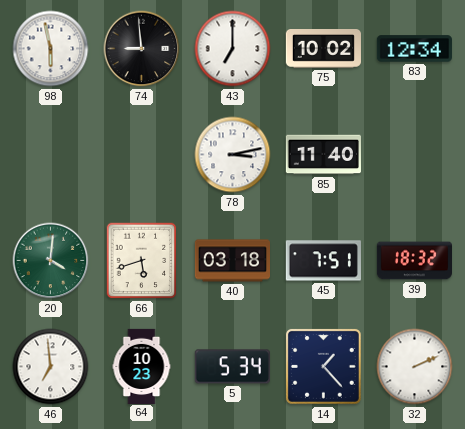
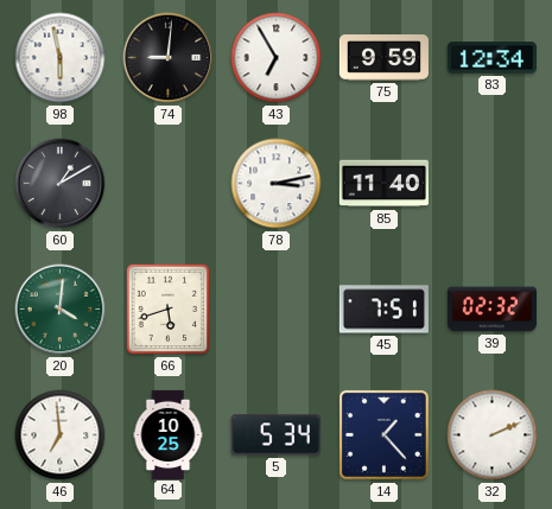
74: 8:59 -> 9:01 (169, 58)
43: 7:00 -> 6:55 (277, 58)
75: 10:02 -> 9:59 (383, 58)
60: none -> 1:10 (61, 184)
40: 03:18 -> none (232, 261)
39: 18:32 -> 02:32 (491, 310)
64: 10:23 -> 10:25 (169, 434)
